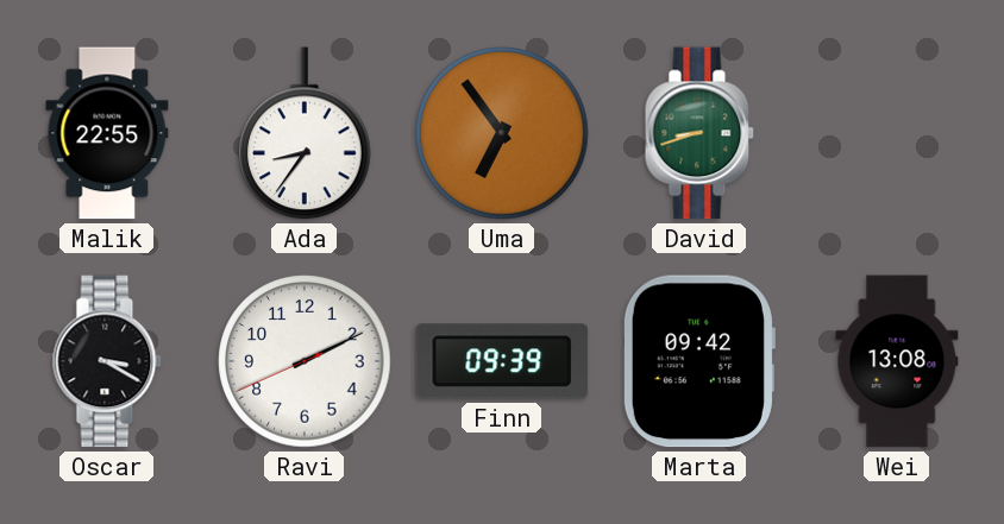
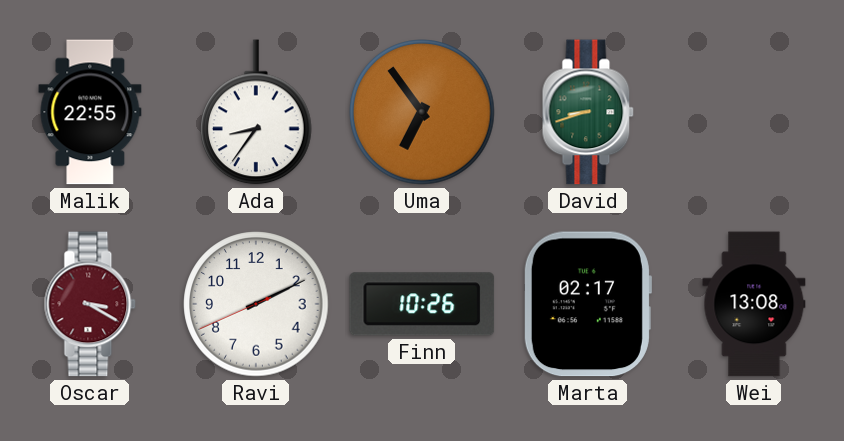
Oscar dial: black -> burgundy (90, 304)
Finn: 09:39 -> 10:26 (422, 304)
Marta: 09:42 -> 02:17 (587, 304)
